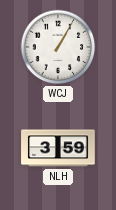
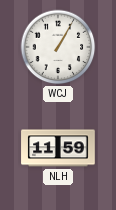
NLH: 3:59 -> 11:59 (58, 148)
